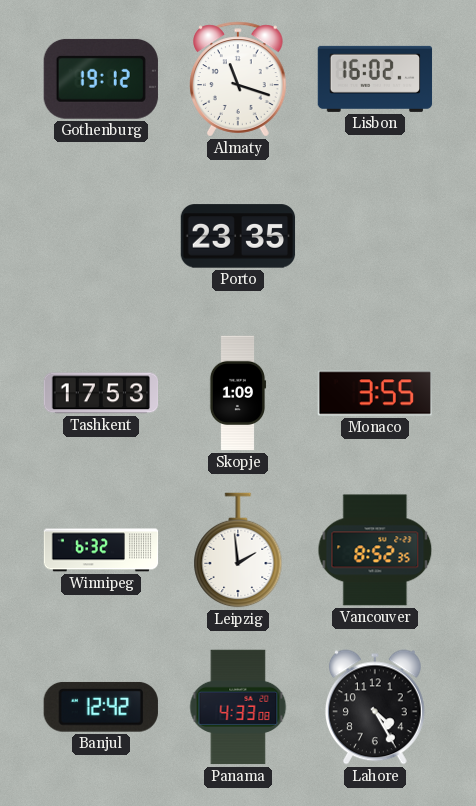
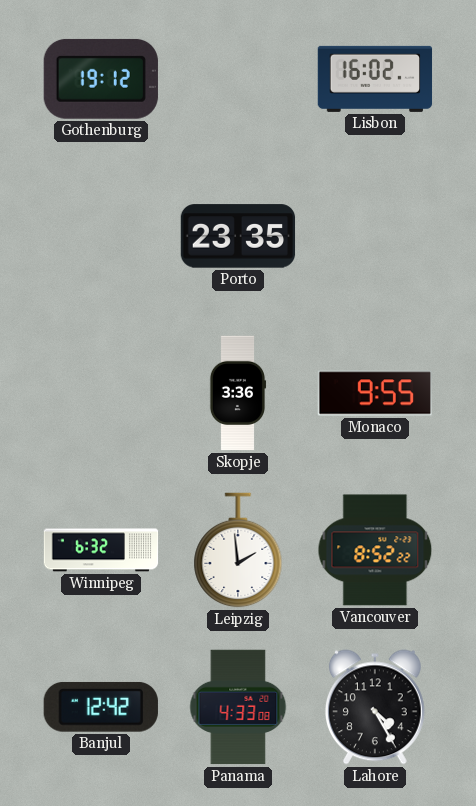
Almaty: 11:18 -> none (239, 79)
Tashkent: 17:53 -> none (101, 393)
Skopje: 1:09 -> 3:36 (238, 393)
Monaco: 3:55 -> 9:55 (374, 393)
Vancouver: 8:52:35 -> 8:52:22 (375, 550)
